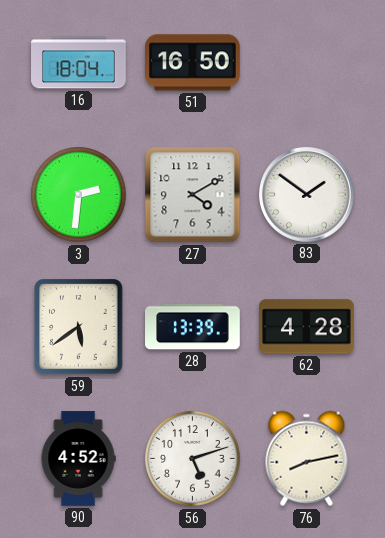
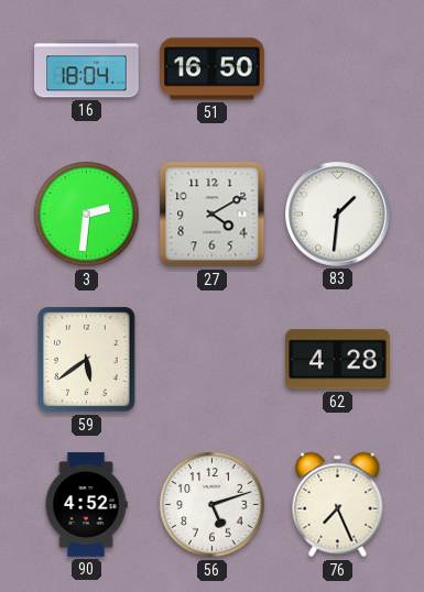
83: 1:51 -> 1:31 (338, 215)
28: 13:39 -> none (193, 327)
76: 8:13 -> 7:26 (338, 505)
